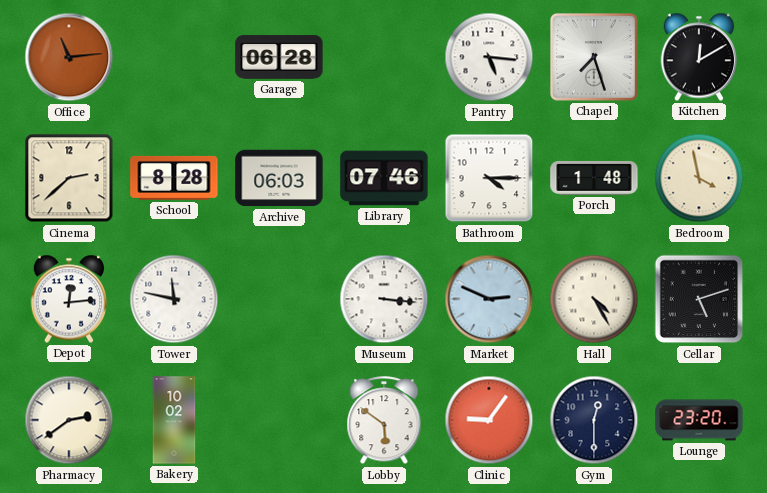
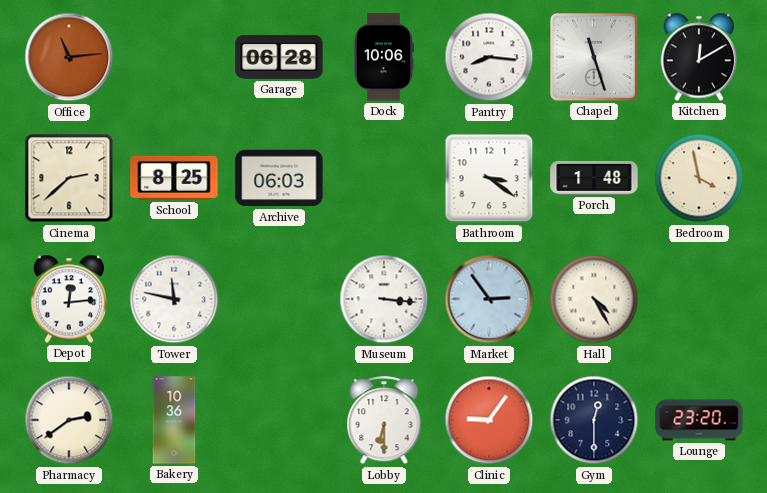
Dock: none -> 10:06 (383, 57)
Pantry: 5:16 -> 8:16 (489, 57)
Chapel: 7:27 -> 11:27 (595, 58)
School: 8:28 -> 8:25 (174, 178)
Library: 07:46 -> none (384, 178)
Bathroom: 4:15 -> 3:21 (489, 178)
Market: 2:49 -> 2:54 (489, 299)
Cellar: 5:12 -> none (699, 299)
Bakery: 10:02 -> 10:36 (174, 420)
Lobby: 5:51 -> 6:30 (384, 421)
